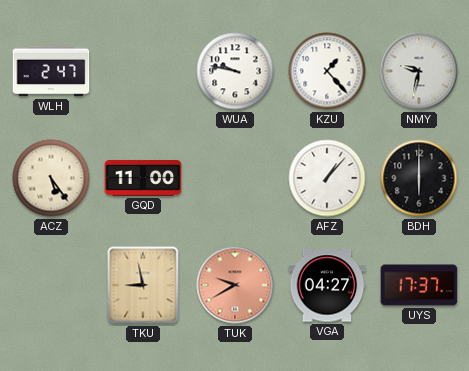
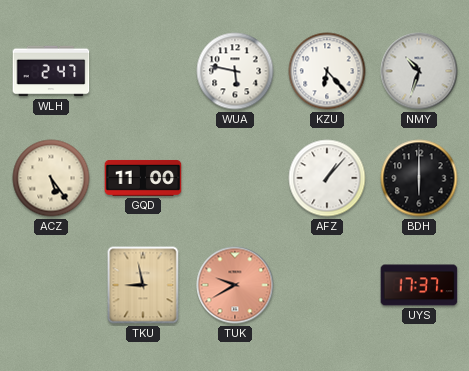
WUA: 9:47 -> 5:47 (235, 71)
KZU: 1:23 -> 6:23 (327, 71)
NMY: 9:32 -> 10:33 (419, 71)
VGA: 04:27 -> none (327, 285)
